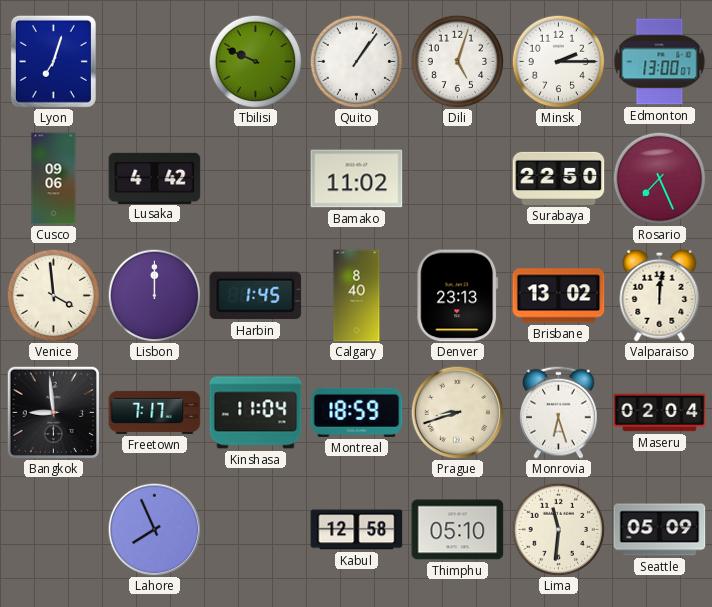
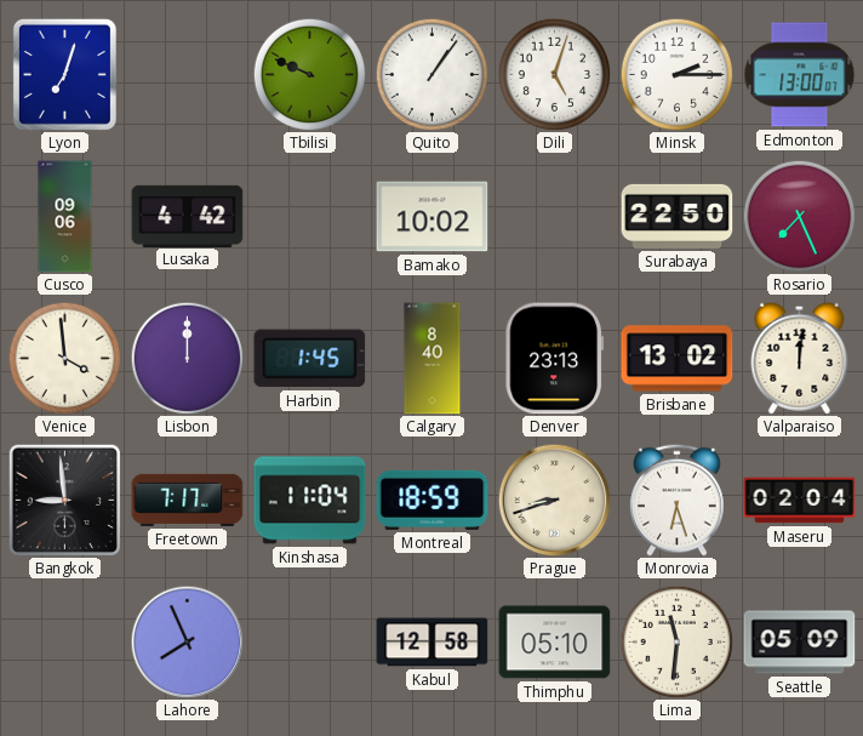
Bamako: 11:02 -> 10:02 (433, 217)
